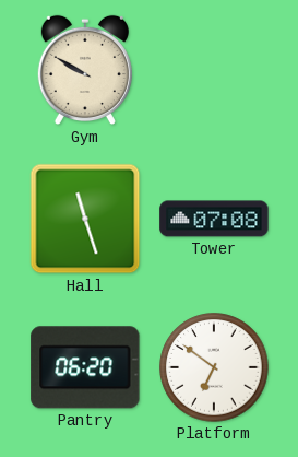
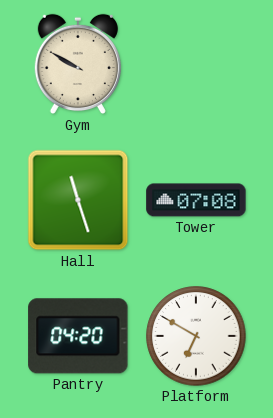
Pantry: 06:20 -> 04:20 (78, 336)
Platform: 6:51 -> 6:50 (196, 336)
